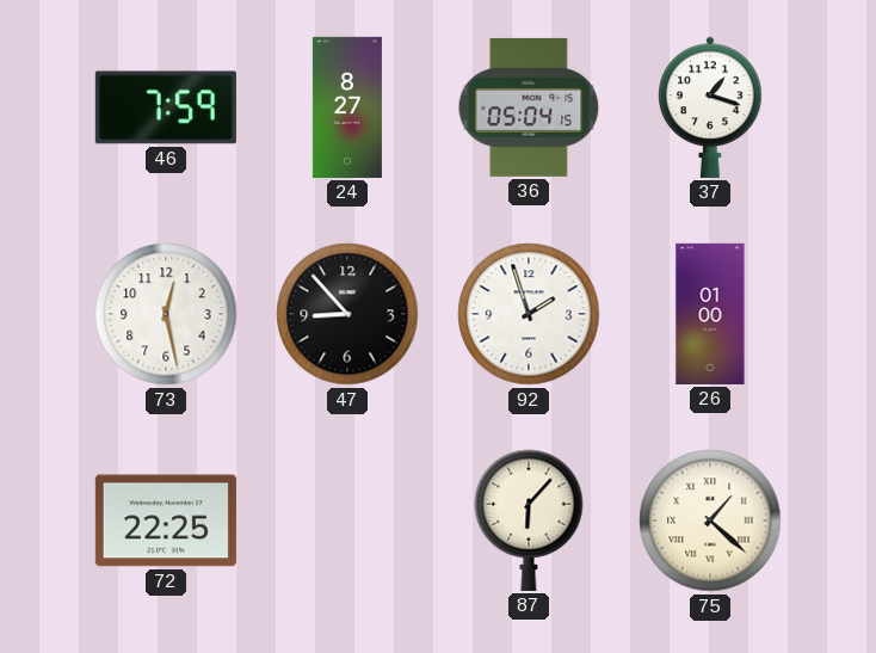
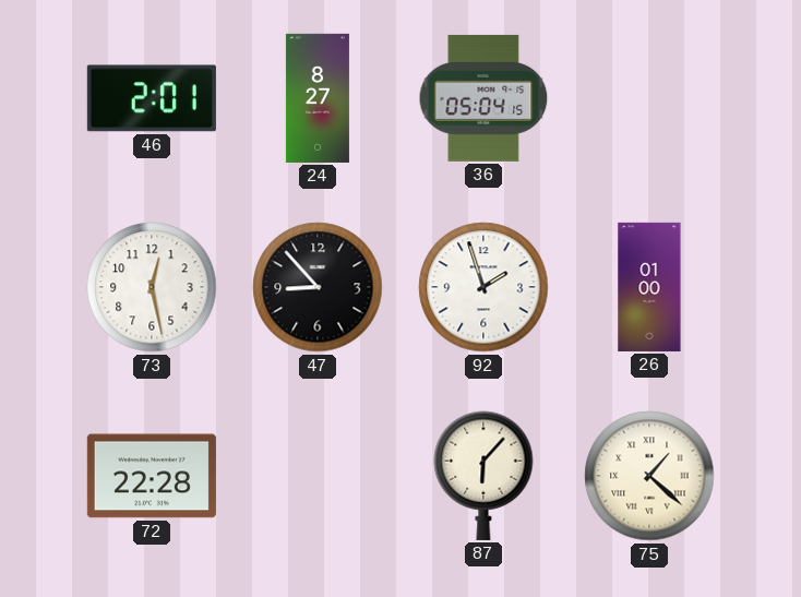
46: 7:59 -> 2:01 (152, 98)
37: 1:18 -> none (710, 107)
72: 22:25 -> 22:28 (152, 476)
